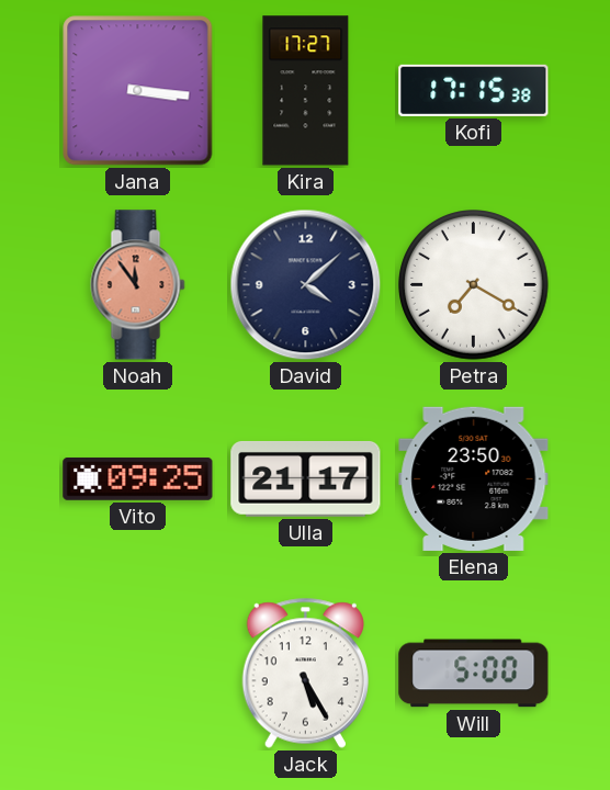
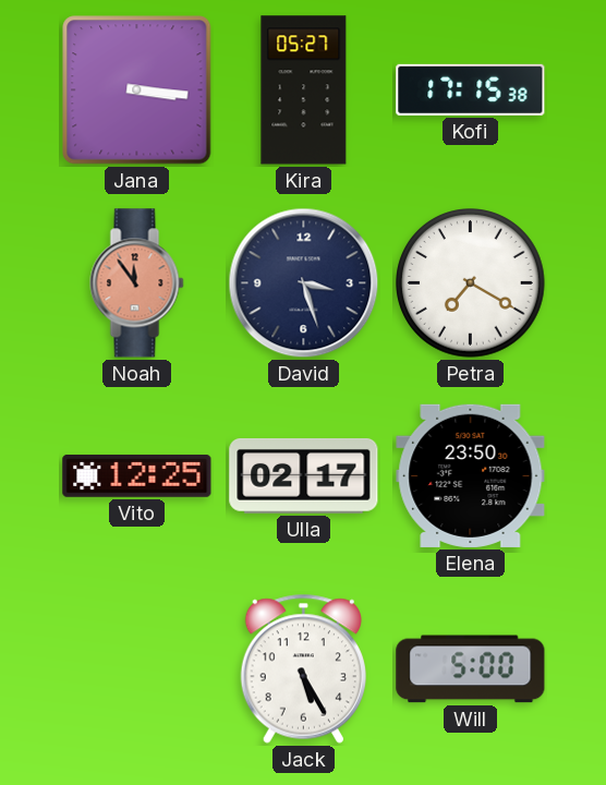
Kira: 17:27 -> 05:27 (304, 90)
David: 4:08 -> 3:27 (304, 283)
Vito: 09:25 -> 12:25 (137, 475)
Ulla: 21:17 -> 02:17 (304, 475)
